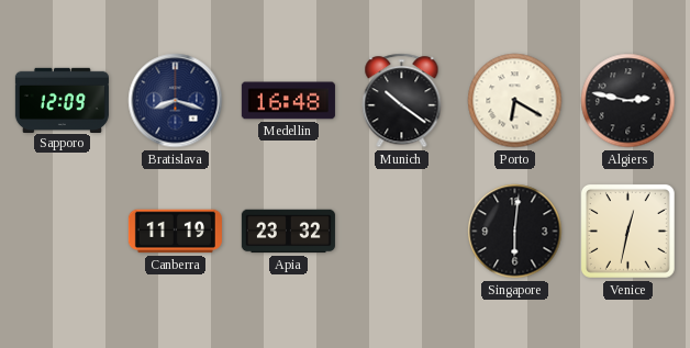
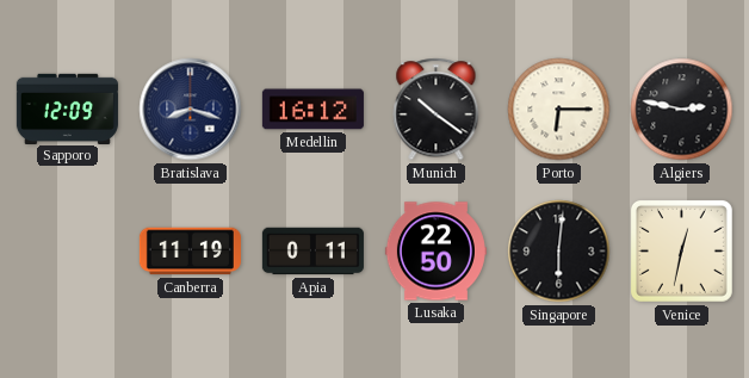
Medellin: 16:48 -> 16:12 (312, 110)
Porto: 6:20 -> 6:15 (559, 110)
Apia: 23:32 -> 0:11 (312, 252)
Lusaka: none -> 22:50 (435, 252)
